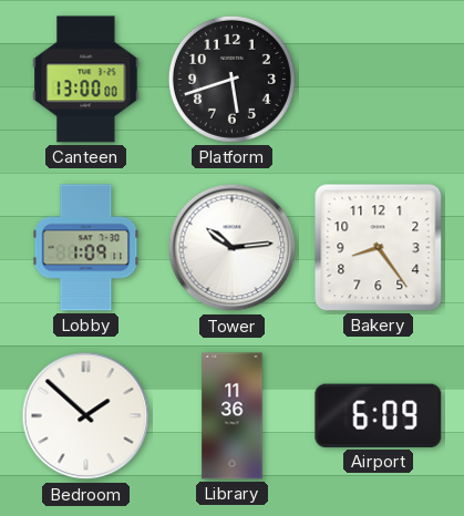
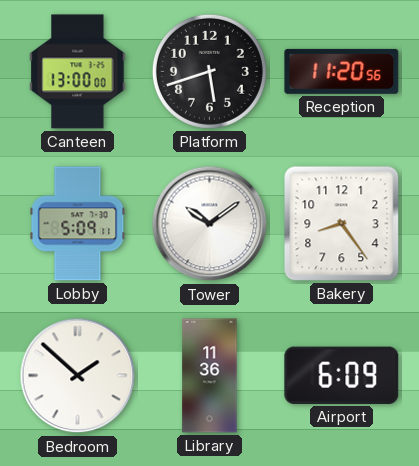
Reception: none -> 11:20 (342, 71)
Lobby: 1:09 -> 5:09 (78, 224)
Tower: 10:14 -> 10:09 (210, 224)
